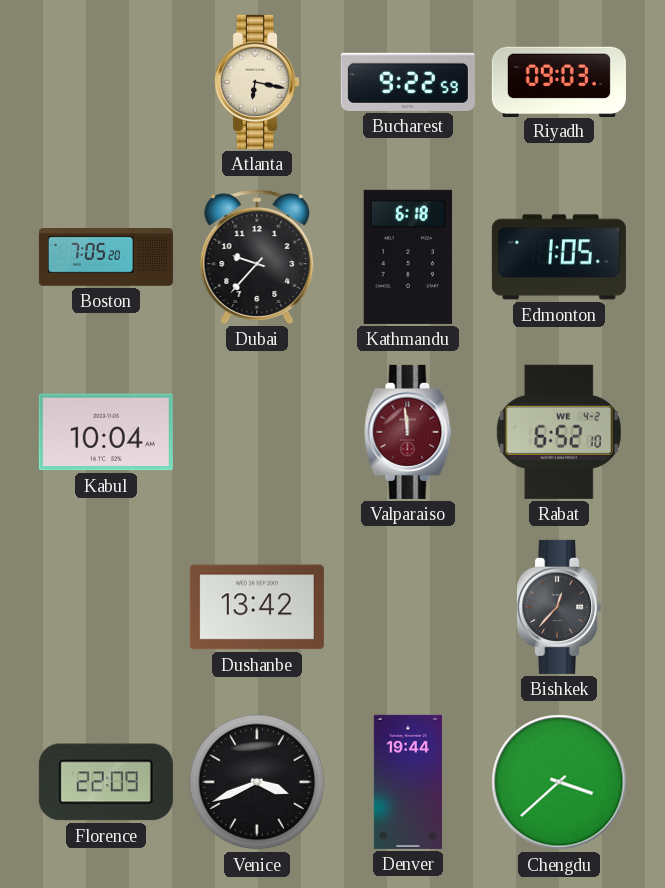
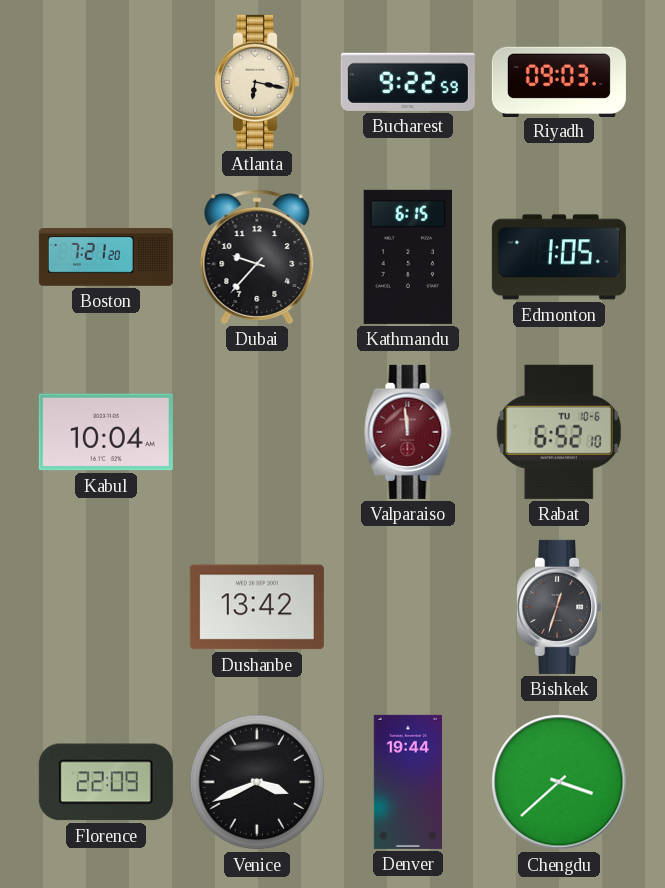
Boston: 7:05 -> 7:21 (106, 257)
Kathmandu: 6:18 -> 6:15 (408, 257)
Rabat date: WE 4-2 -> TU 10-6 (559, 432)
Bishkek: 12:37 -> 12:33 (560, 607)
